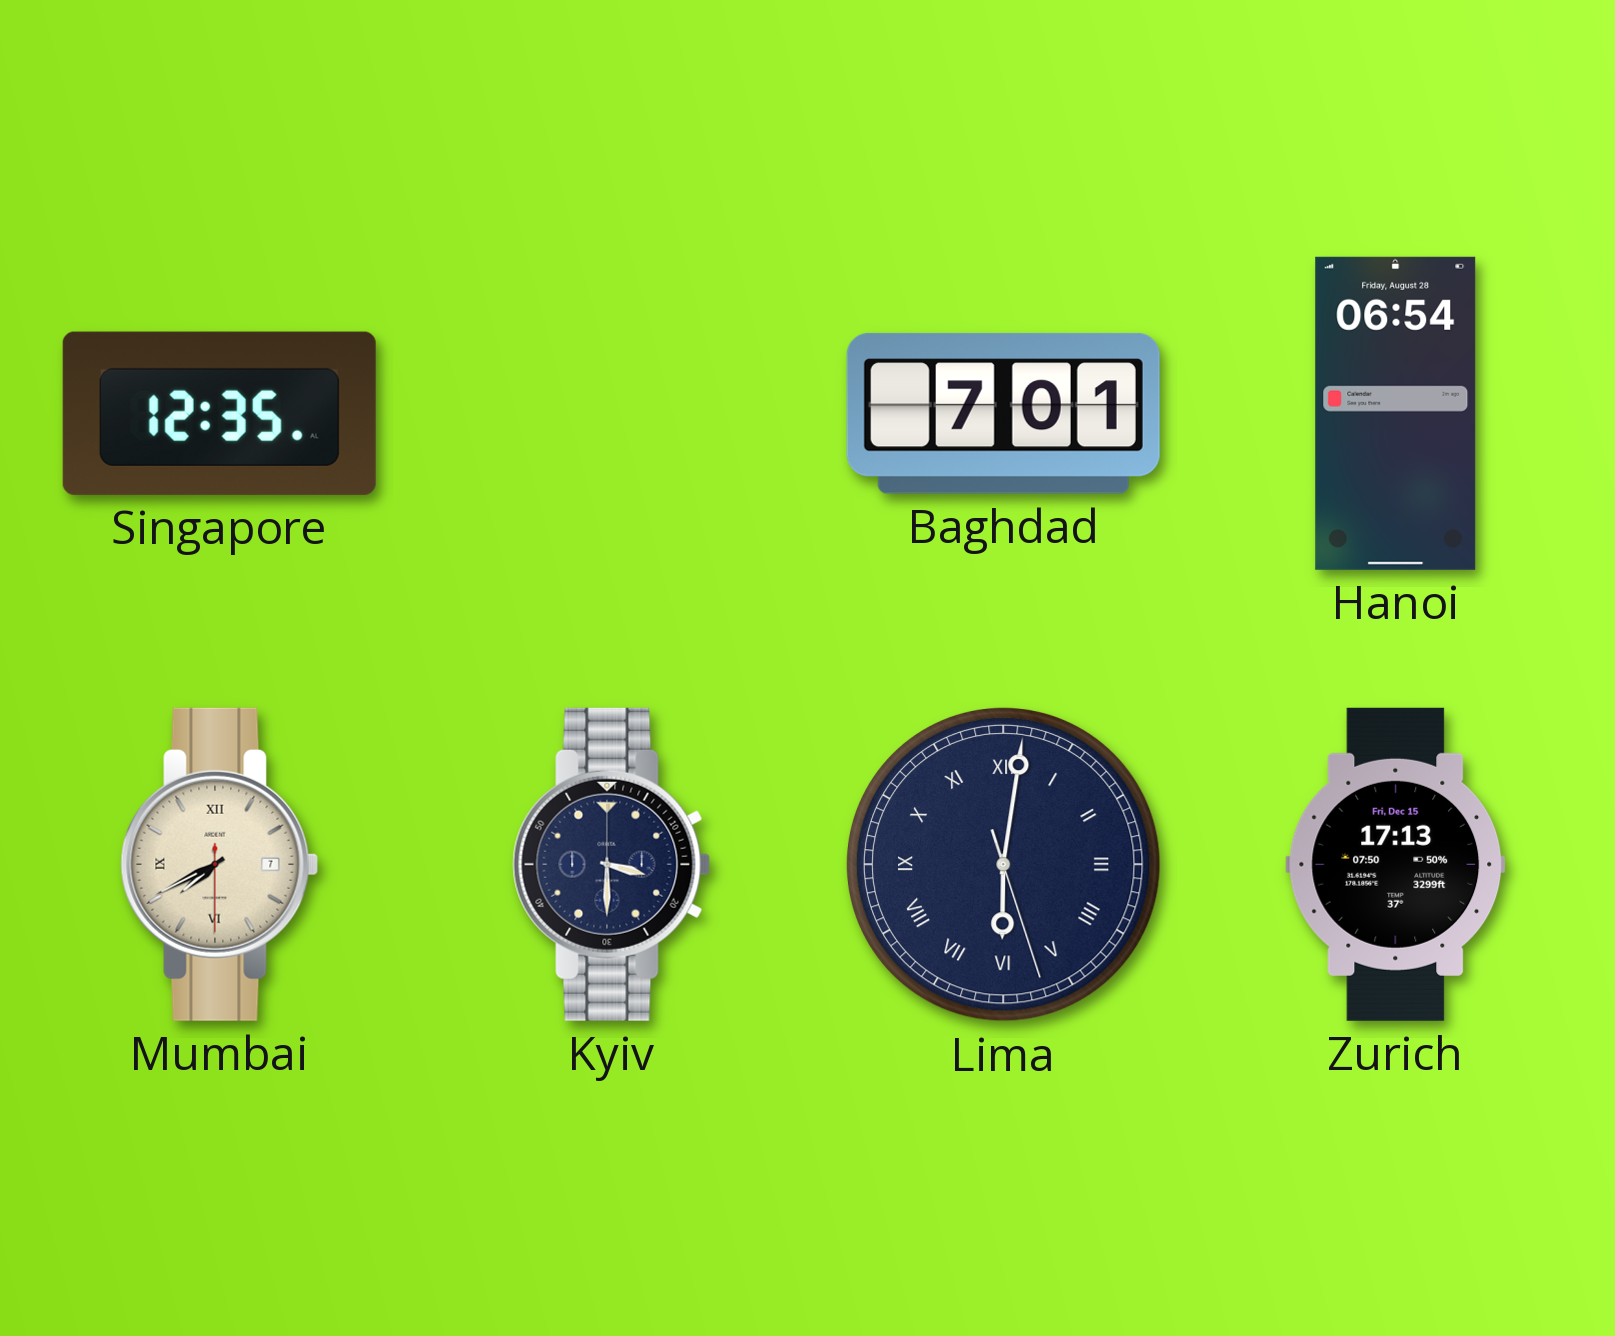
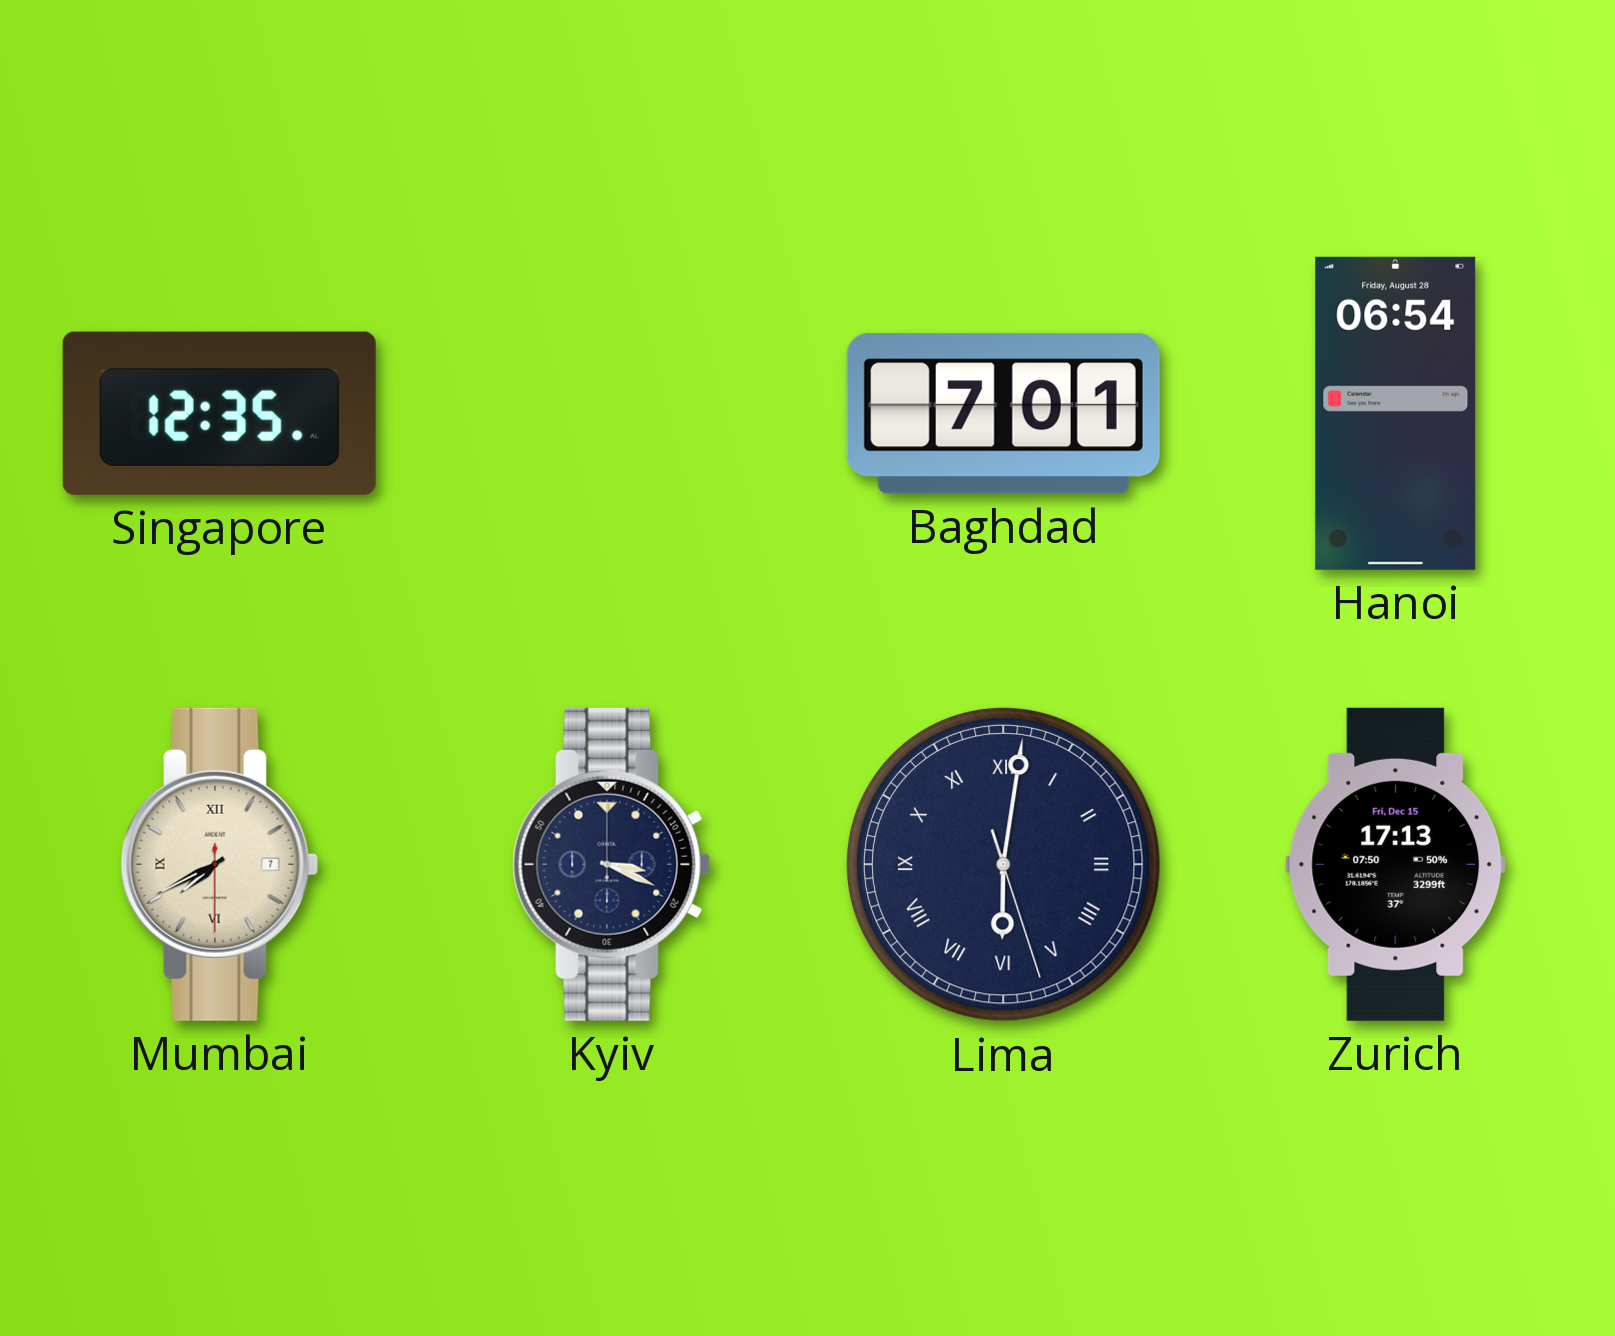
Kyiv: 3:30 -> 3:19 (612, 864)
